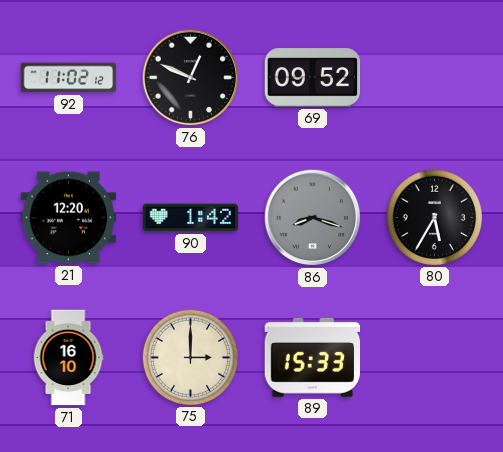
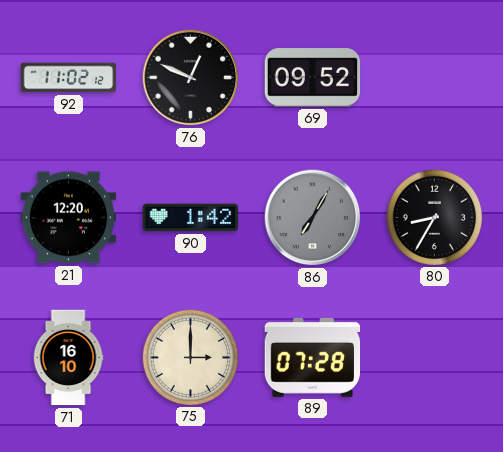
86: 8:18 -> 7:05 (313, 218)
80: 5:35 -> 8:35 (434, 217)
89: 15:33 -> 07:28 (313, 357)
